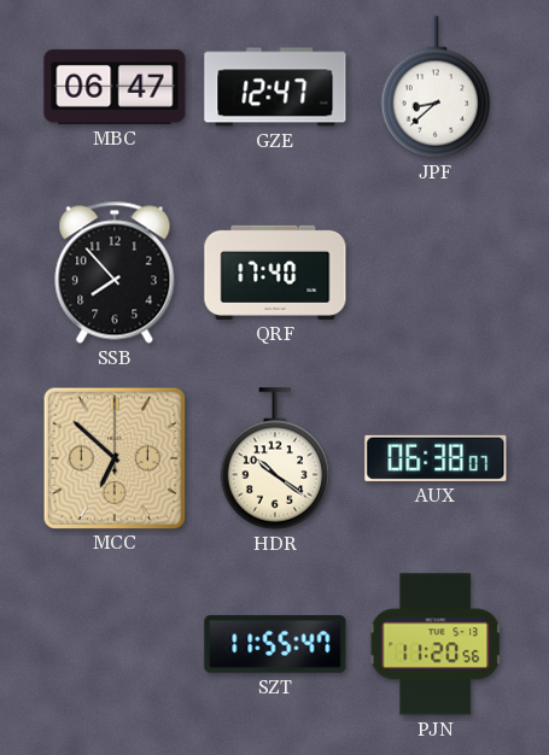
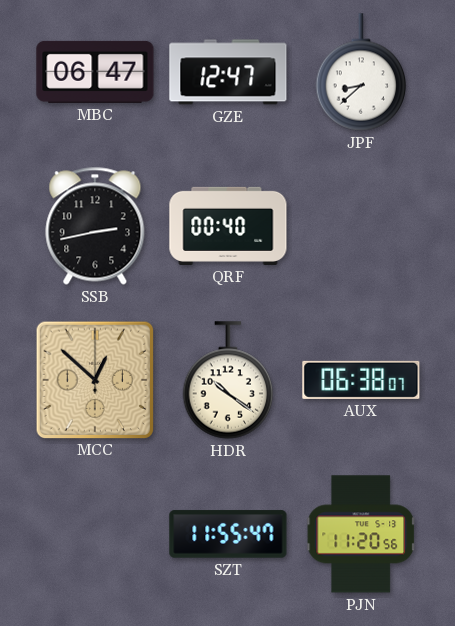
SSB: 7:53 -> 2:43 (95, 226)
QRF: 17:40 -> 00:40 (228, 226)
MCC: 6:52 -> 12:52 (94, 379)
